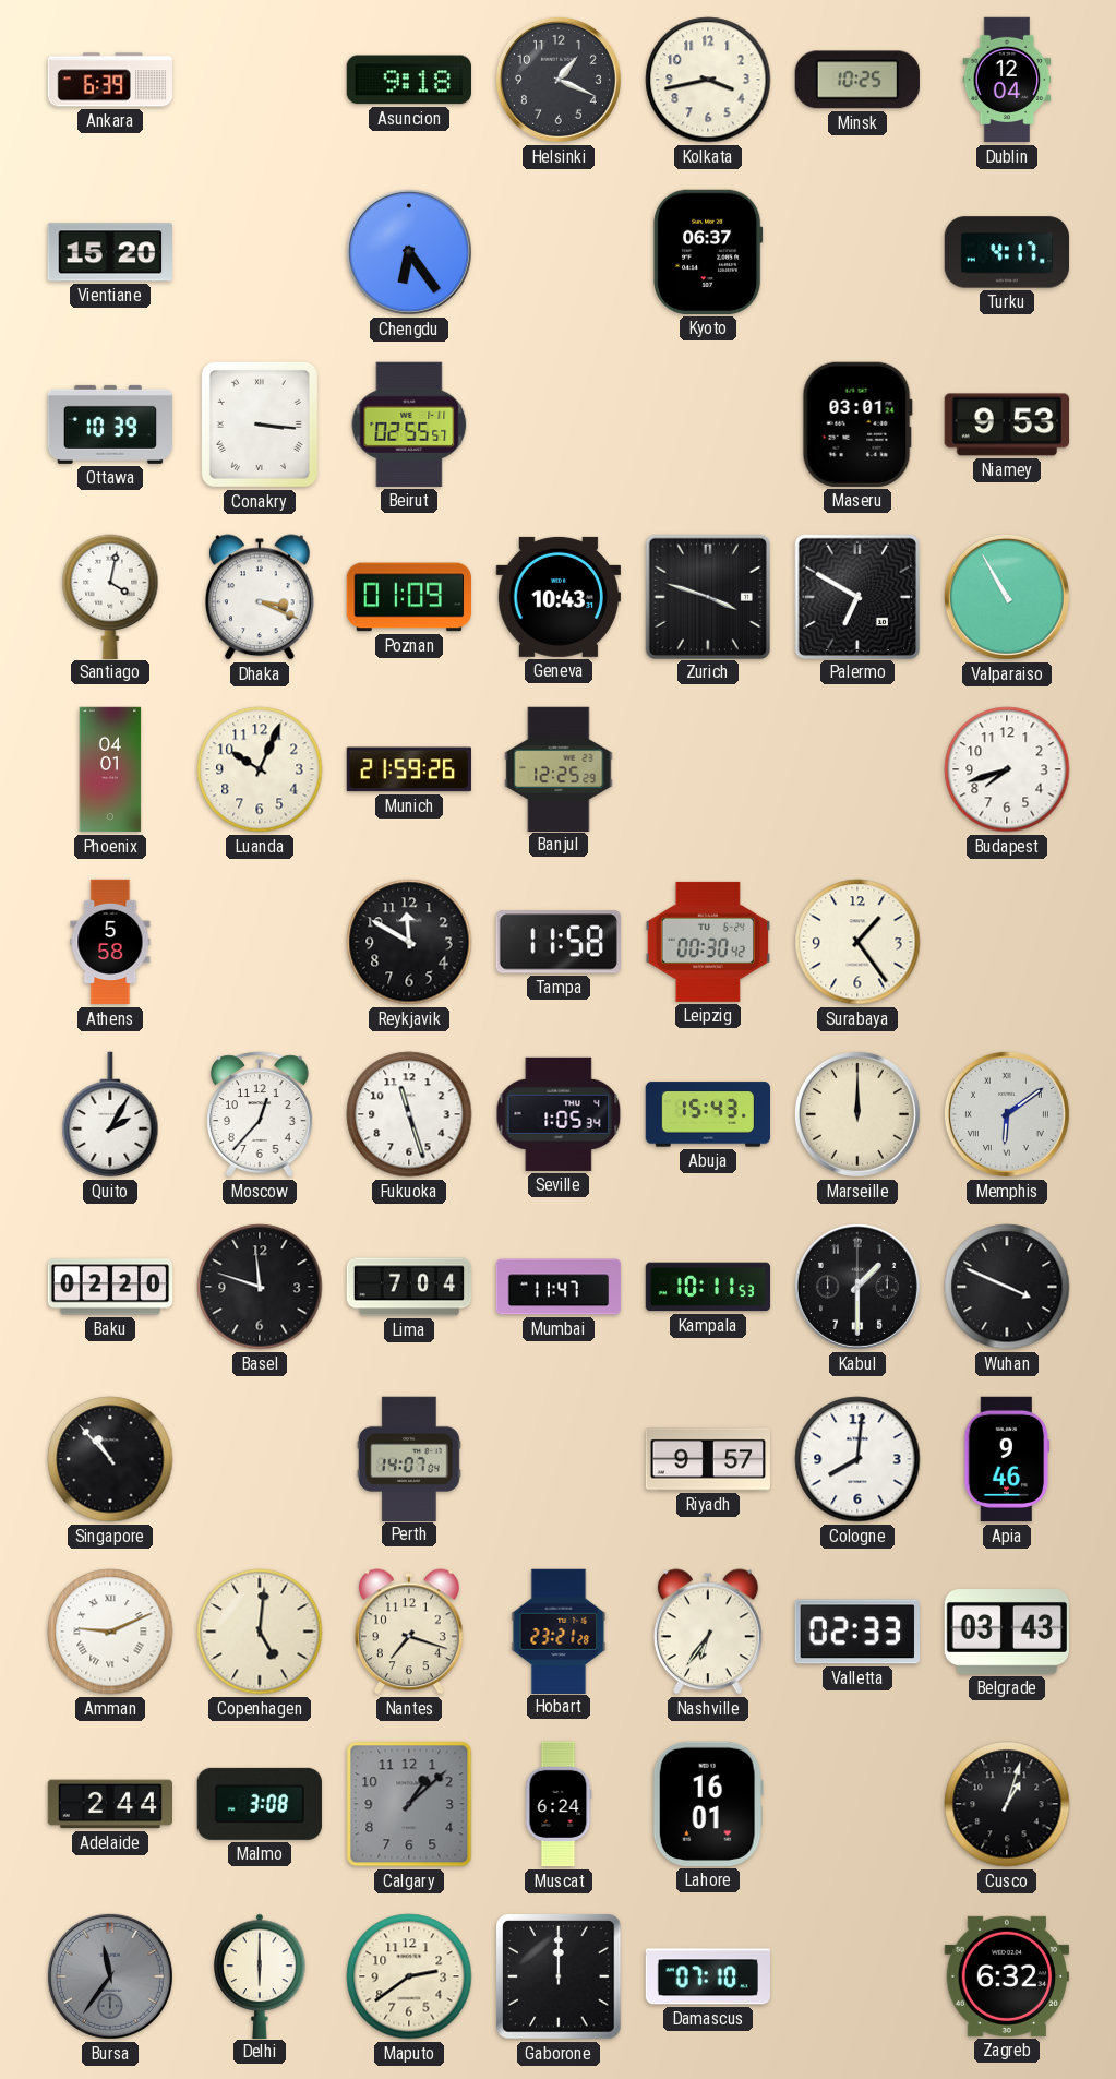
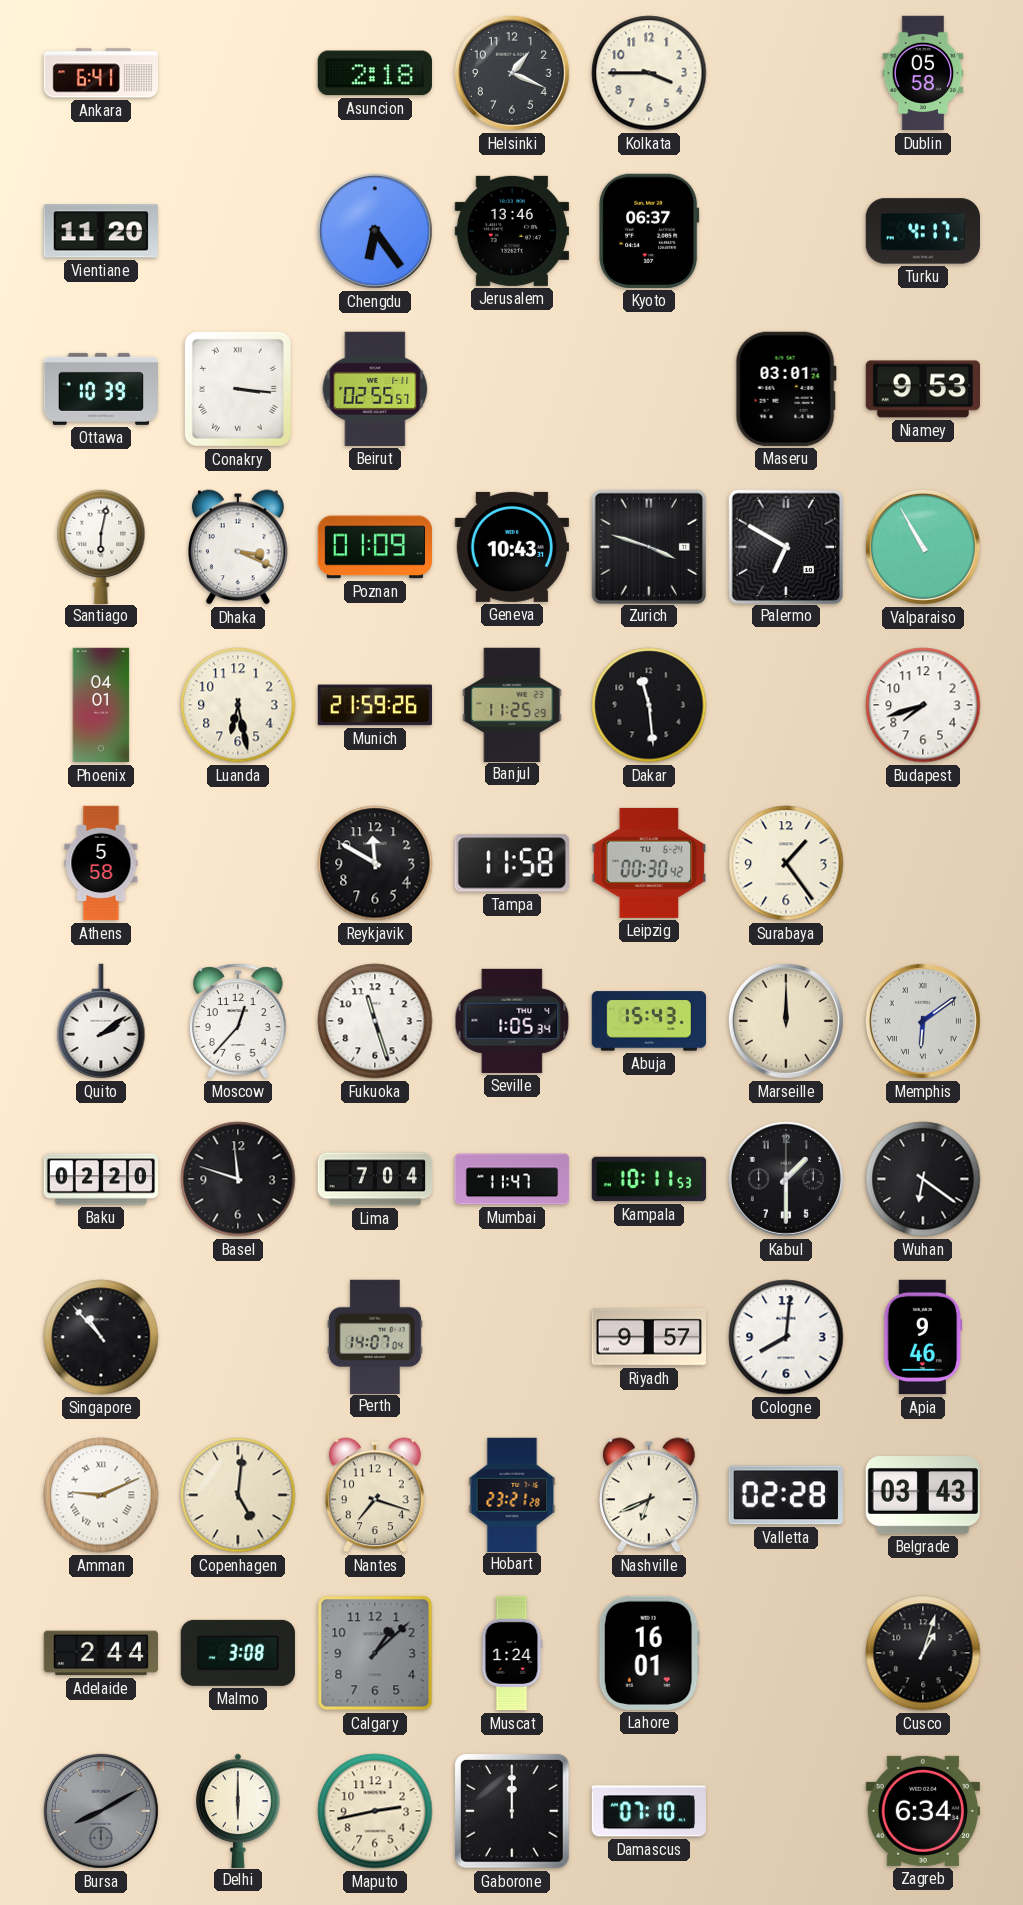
Ankara: 6:39 -> 6:41 (100, 73)
Asuncion: 9:18 -> 2:18 (375, 73)
Kolkata: 3:43 -> 3:45 (649, 73)
Minsk: 10:25 -> none (857, 80)
Dublin: 12:04 -> 05:58 (923, 73)
Vientiane: 15:20 -> 11:20 (100, 231)
Jerusalem: none -> 13:46 (511, 231)
Santiago: 4:02 -> 6:02 (101, 546)
Luanda: 10:04 -> 6:28 (238, 705)
Banjul: 12:25 -> 11:25 (512, 704)
Dakar: none -> 11:29 (649, 705)
Quito: 2:05 -> 2:09 (101, 1021)
Wuhan: 3:49 -> 6:21 (923, 1179)
Nashville: 6:36 -> 6:41 (650, 1495)
Valletta: 02:33 -> 02:28 (786, 1495)
Muscat: 6:24 -> 1:24 (512, 1653)
Bursa: 11:36 -> 8:10 (101, 1811)
Maputo: 2:39 -> 2:43 (375, 1811)
Zagreb: 6:32 -> 6:34 (922, 1811)
